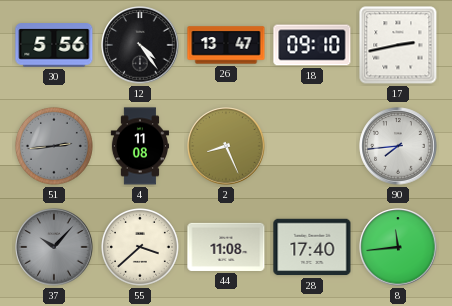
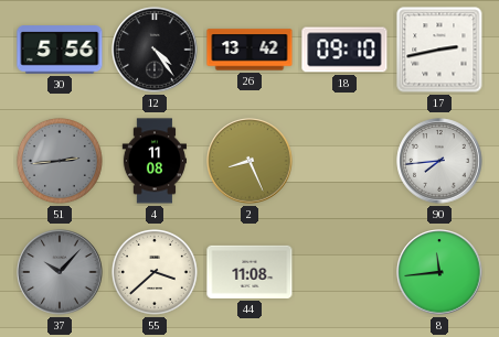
26: 13:47 -> 13:42 (250, 50)
28: 17:40 -> none (312, 247)
